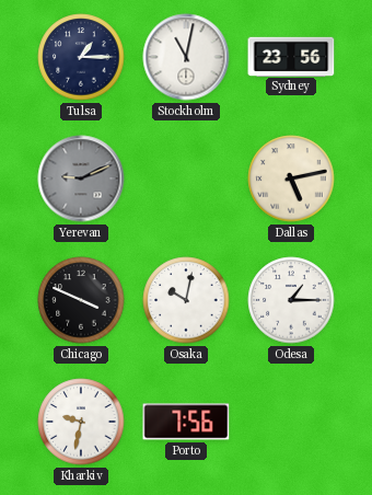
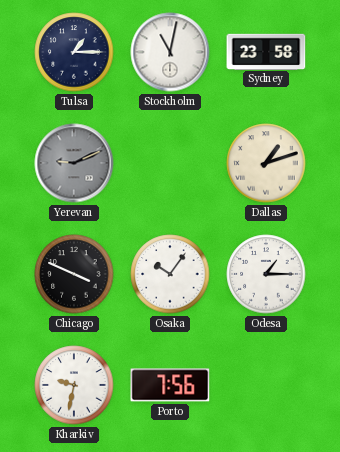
Sydney: 23:56 -> 23:58 (266, 51)
Dallas: 5:13 -> 1:12 (266, 163)
Osaka: 10:02 -> 10:06 (170, 274)
